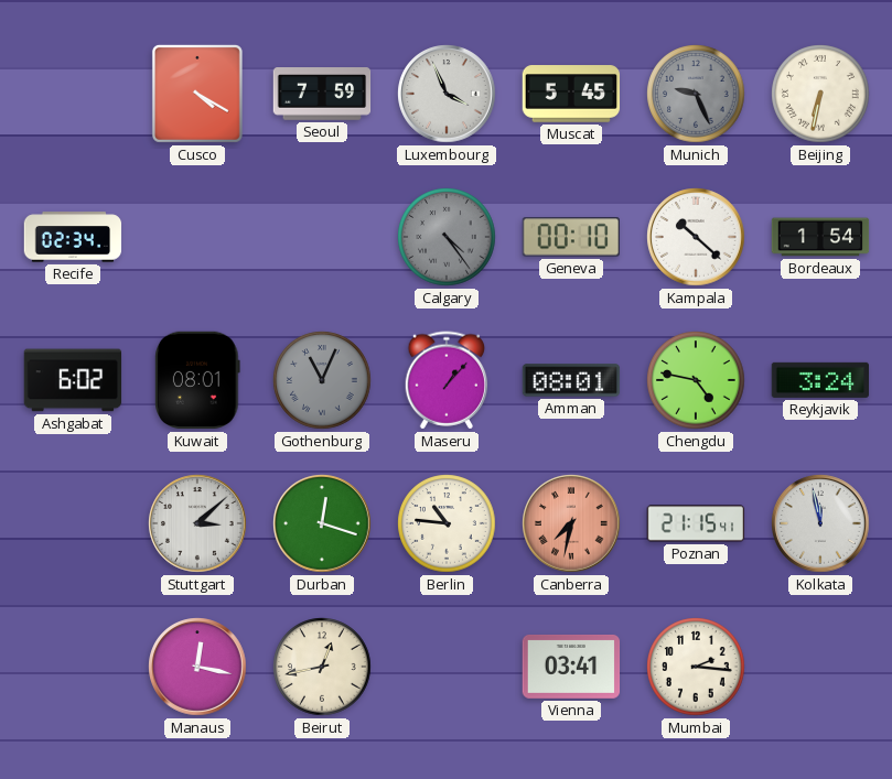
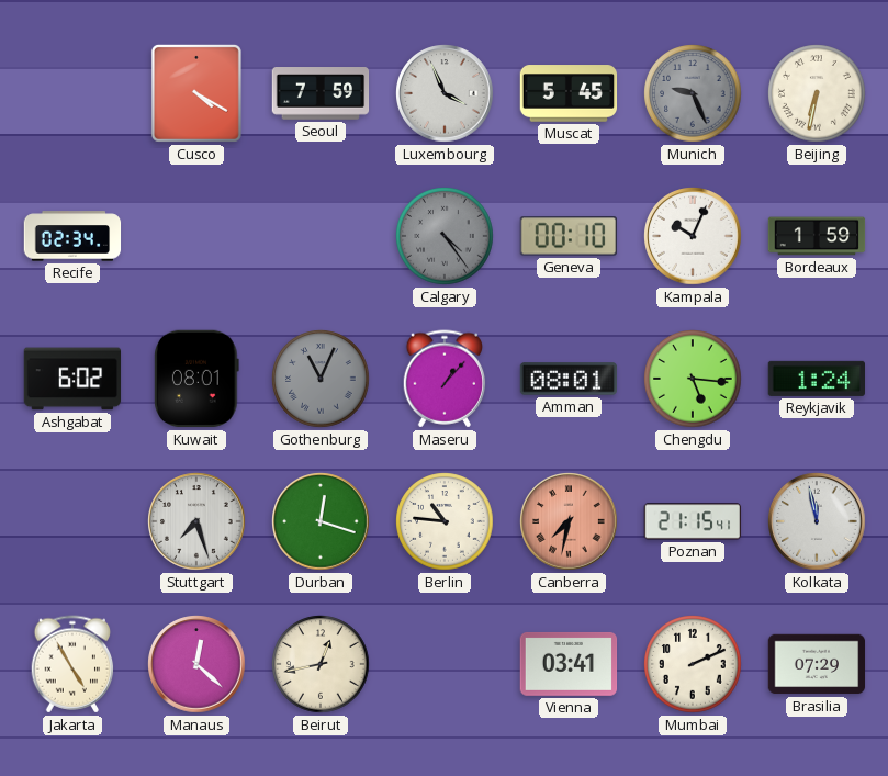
Kampala: 10:22 -> 10:04 (693, 236)
Bordeaux: 1:54 -> 1:59 (817, 236)
Chengdu: 4:47 -> 5:16 (693, 379)
Reykjavik: 3:24 -> 1:24 (817, 379)
Stuttgart: 3:08 -> 7:27 (196, 521)
Jakarta: none -> 4:55 (72, 664)
Manaus: 12:17 -> 12:22 (196, 664)
Mumbai: 2:16 -> 2:11 (693, 664)
Brasilia: none -> 07:29 (817, 664)
